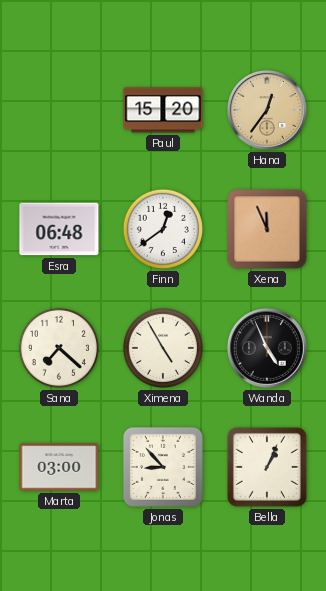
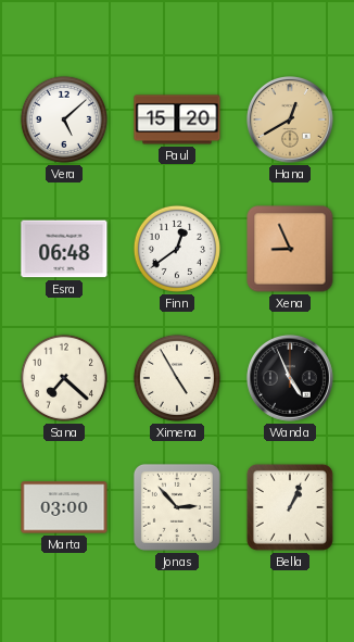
Vera: none -> 5:08 (64, 119)
Hana: 12:36 -> 12:40 (290, 119)
Xena: 11:56 -> 8:56 (290, 249)
Jonas: 8:53 -> 2:53 (177, 507)
